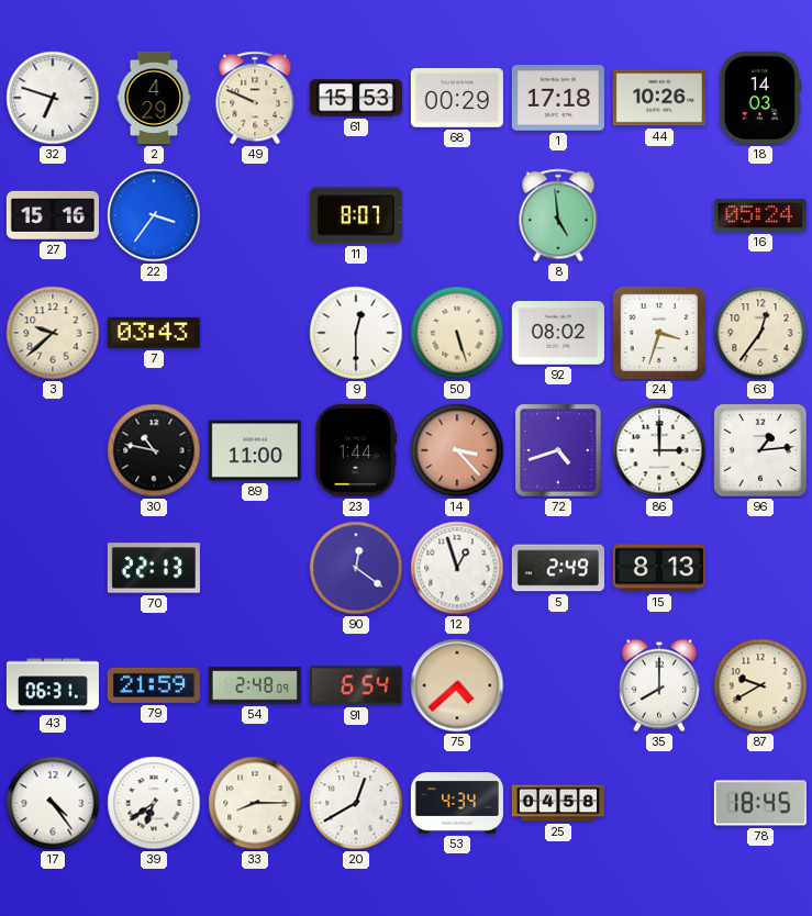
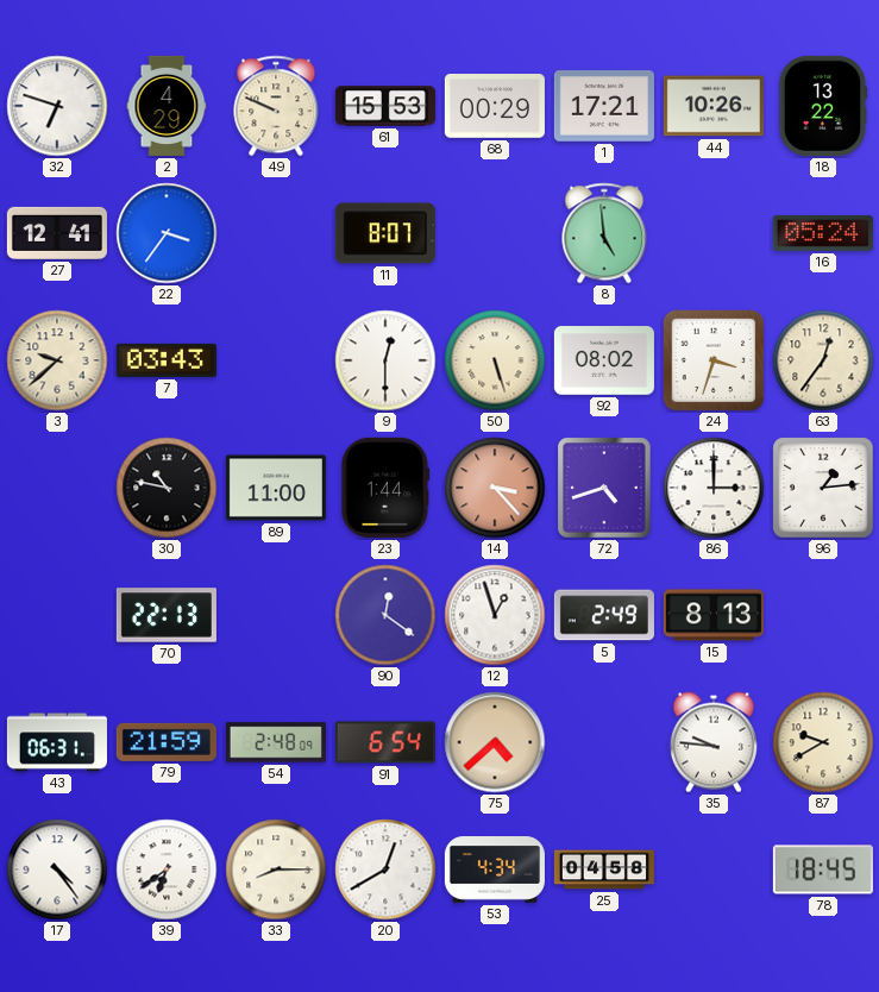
1: 17:18 -> 17:21 (604, 106)
18: 14:03 -> 13:22 (823, 106)
27: 15:16 -> 12:41 (57, 233)
35: 8:00 -> 9:46 (714, 742)
